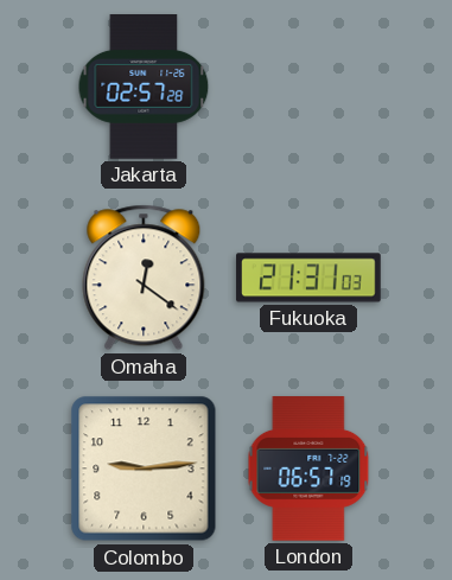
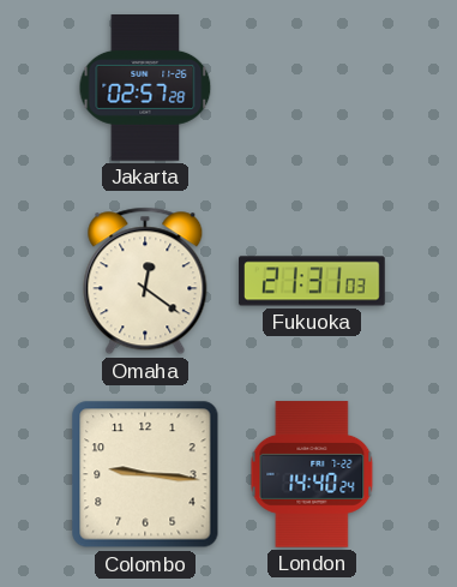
Colombo: 9:14 -> 9:16 (145, 474)
London: 06:57 -> 14:40 (312, 474)
